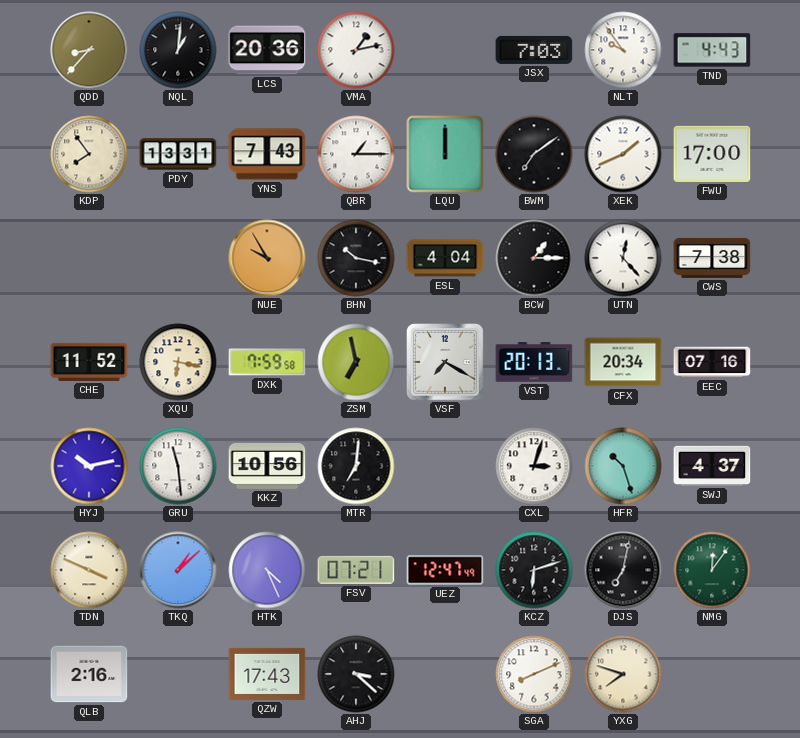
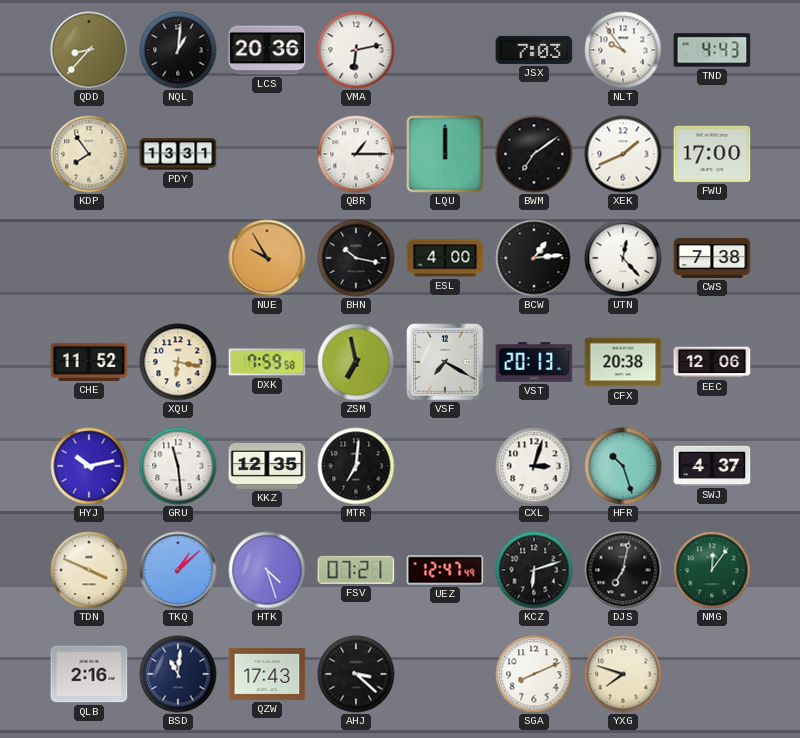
VMA: 1:13 -> 6:13 (356, 50)
YNS: 7:43 -> none (267, 154)
ESL: 4:04 -> 4:00 (445, 258)
BCW: 1:15 -> 1:14 (534, 258)
CFX: 20:34 -> 20:38 (623, 362)
EEC: 07:16 -> 12:06 (712, 362)
KKZ: 10:56 -> 12:35 (267, 466)
HTK: 4:26 -> 4:27 (267, 570)
BSD: none -> 11:01 (178, 674)
